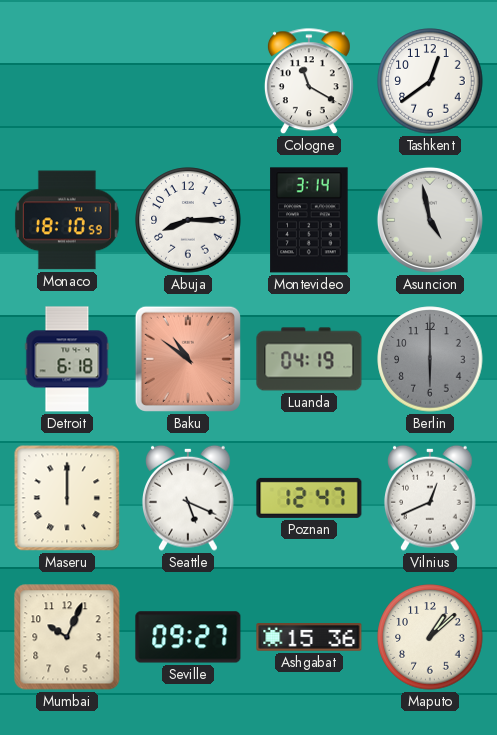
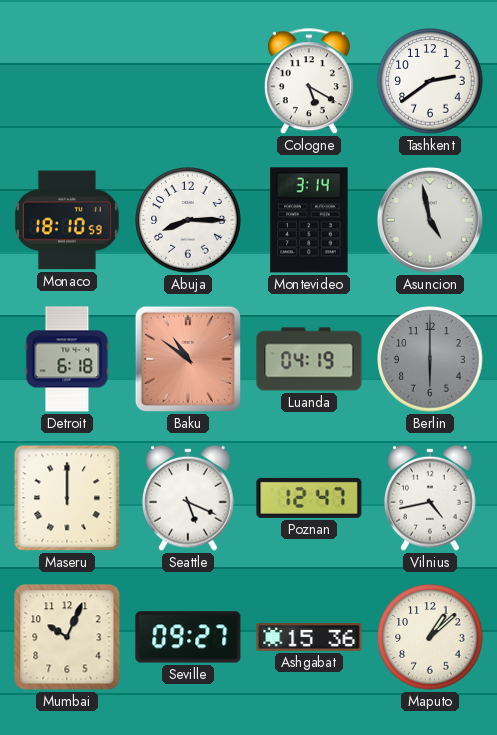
Cologne: 11:20 -> 5:20 (309, 82)
Tashkent: 12:39 -> 2:39 (430, 81)
Vilnius: 12:41 -> 4:43 (431, 498)
